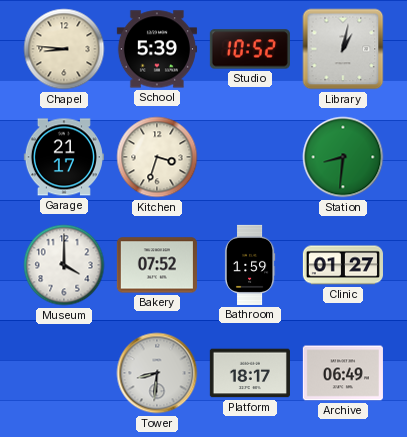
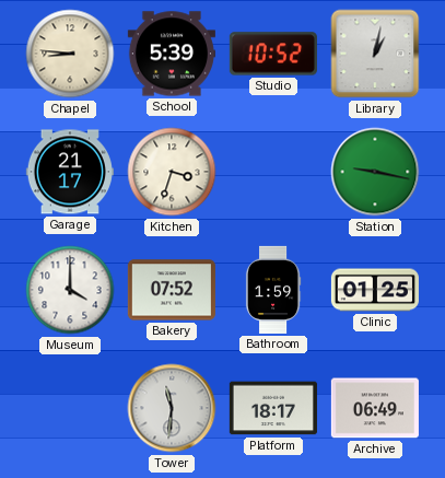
Station: 8:31 -> 9:17 (375, 172)
Clinic: 01:27 -> 01:25 (375, 290)
Tower: 8:31 -> 11:31 (172, 408)
